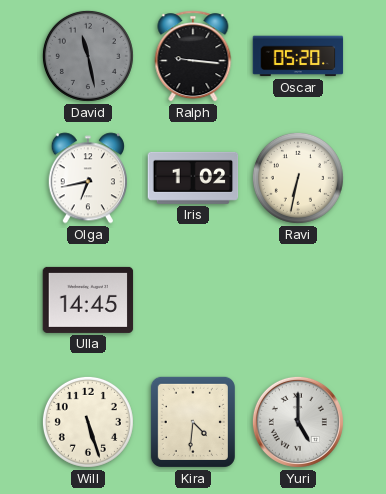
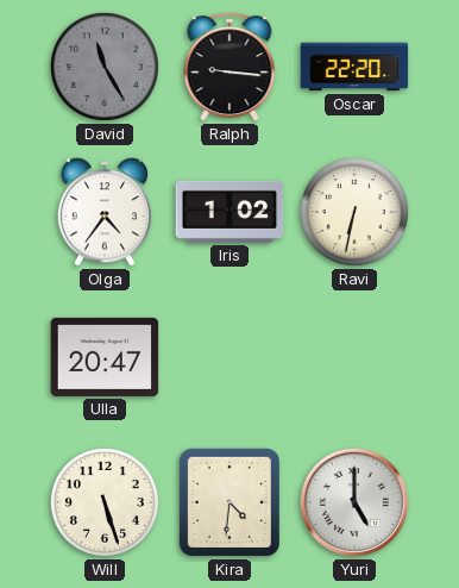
David: 11:28 -> 11:25 (105, 67)
Oscar: 05:20 -> 22:20 (354, 67)
Olga: 6:43 -> 4:36 (105, 212)
Ulla: 14:45 -> 20:47 (105, 357)
